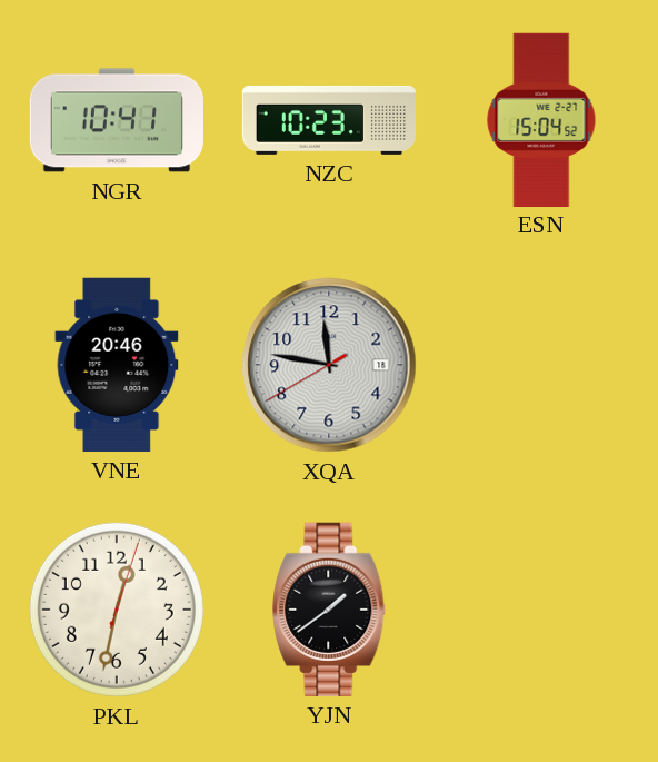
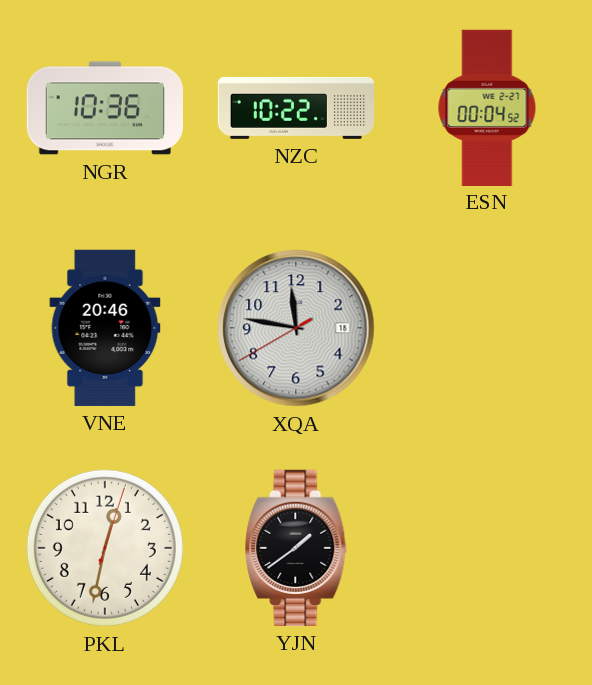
NGR: 10:41 -> 10:36 (104, 108)
NZC: 10:23 -> 10:22 (296, 108)
ESN: 15:04 -> 00:04 (487, 107)
